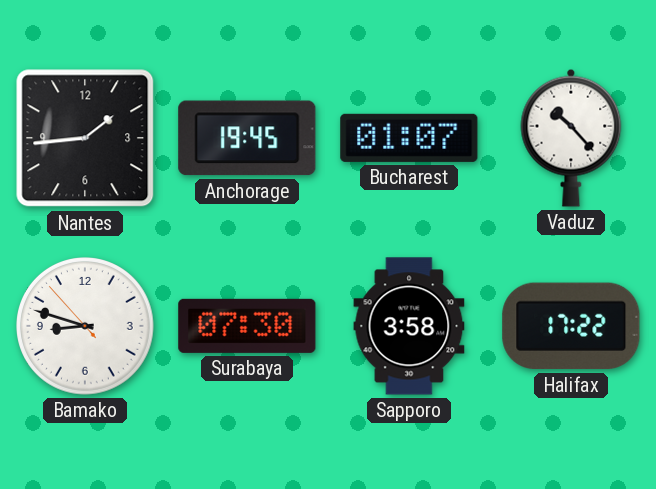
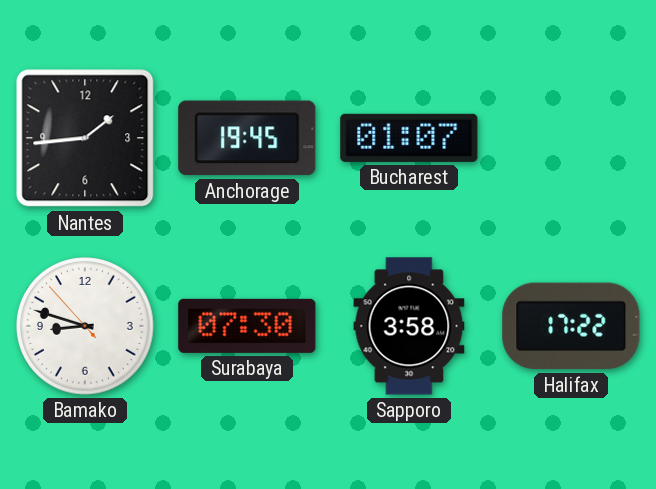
Vaduz: 10:23 -> none (571, 138)
